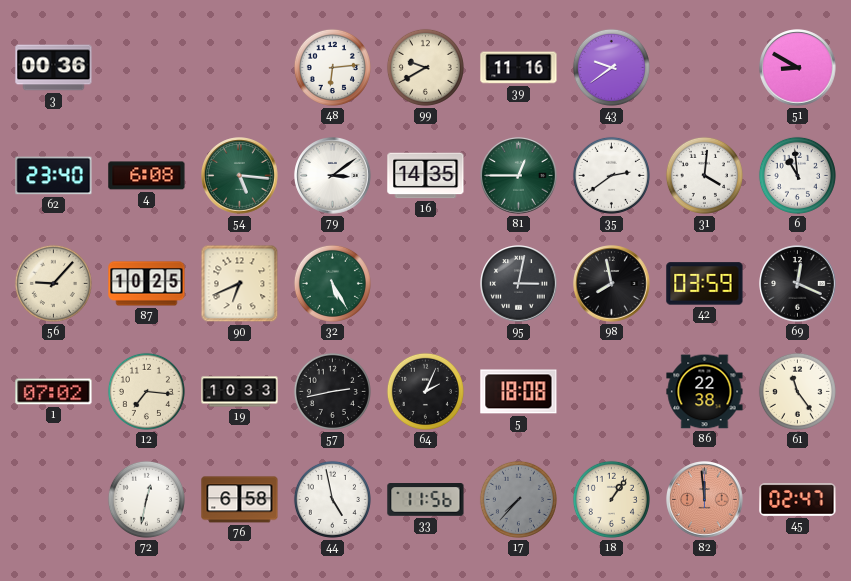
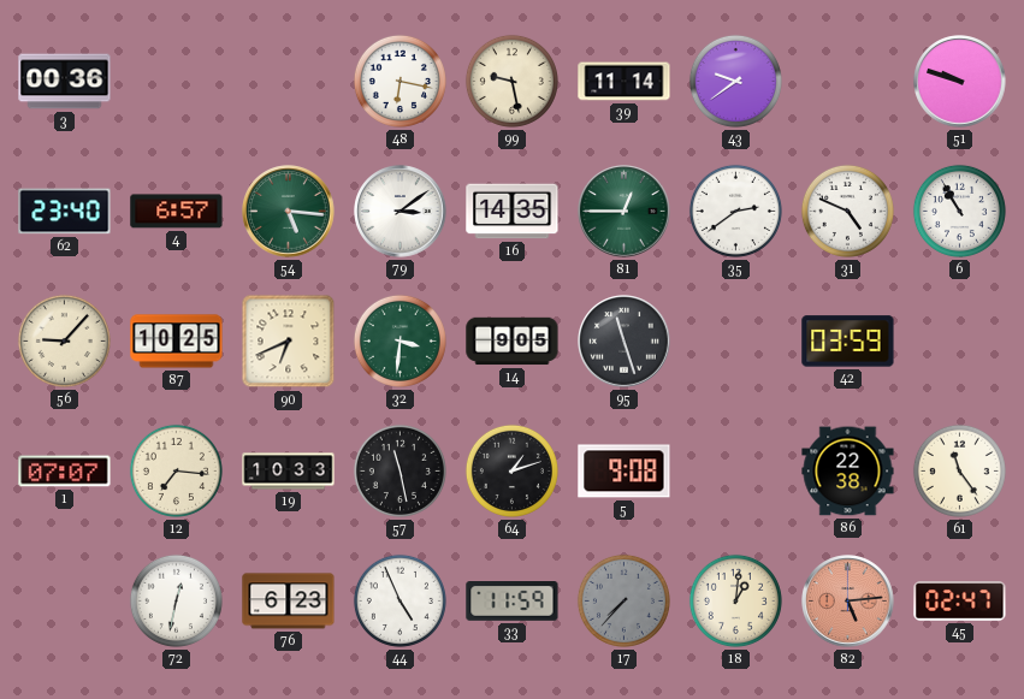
48: 6:14 -> 6:17 (399, 81)
99: 9:40 -> 9:28 (511, 81)
39: 11:16 -> 11:14 (625, 82)
51: 8:50 -> 9:48 (960, 82)
4: 6:08 -> 6:57 (177, 212)
31: 4:01 -> 4:49 (847, 211)
6: 10:59 -> 10:55 (959, 211)
32: 5:25 -> 3:31 (399, 340)
14: none -> 9:05 (513, 342)
95: 3:02 -> 11:27 (625, 342)
98: 7:58 -> none (612, 284)
69: 12:19 -> none (798, 284)
1: 07:02 -> 07:07 (65, 472)
57: 2:43 -> 11:28 (399, 470)
64: 2:04 -> 1:12 (511, 470)
5: 18:08 -> 9:08 (625, 472)
76: 6:58 -> 6:23 (289, 602)
44: 4:58 -> 4:56 (399, 600)
33: 11:56 -> 11:59 (513, 602)
18: 1:06 -> 1:01 (735, 600)
82: 11:59 -> 5:14 (848, 602)
